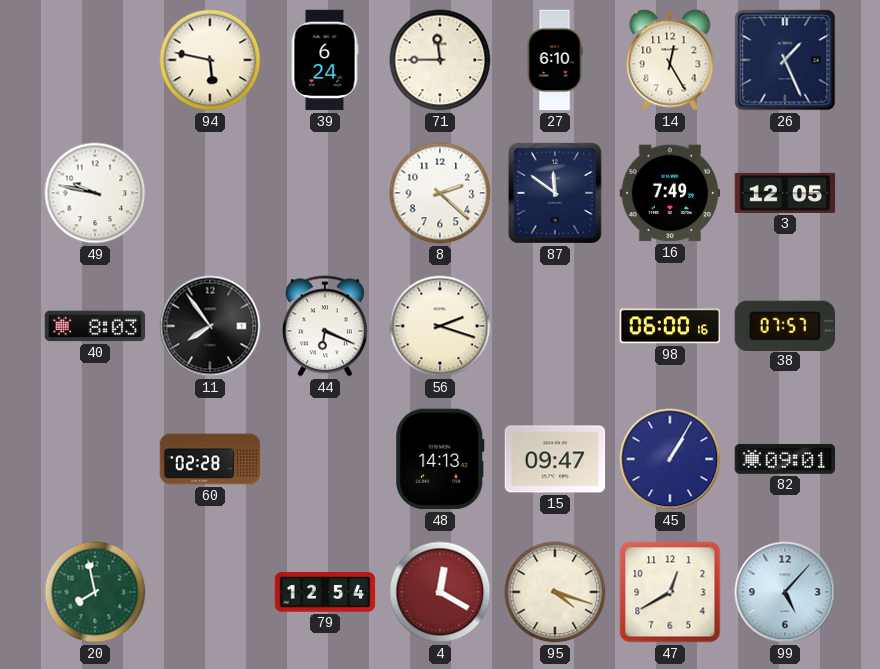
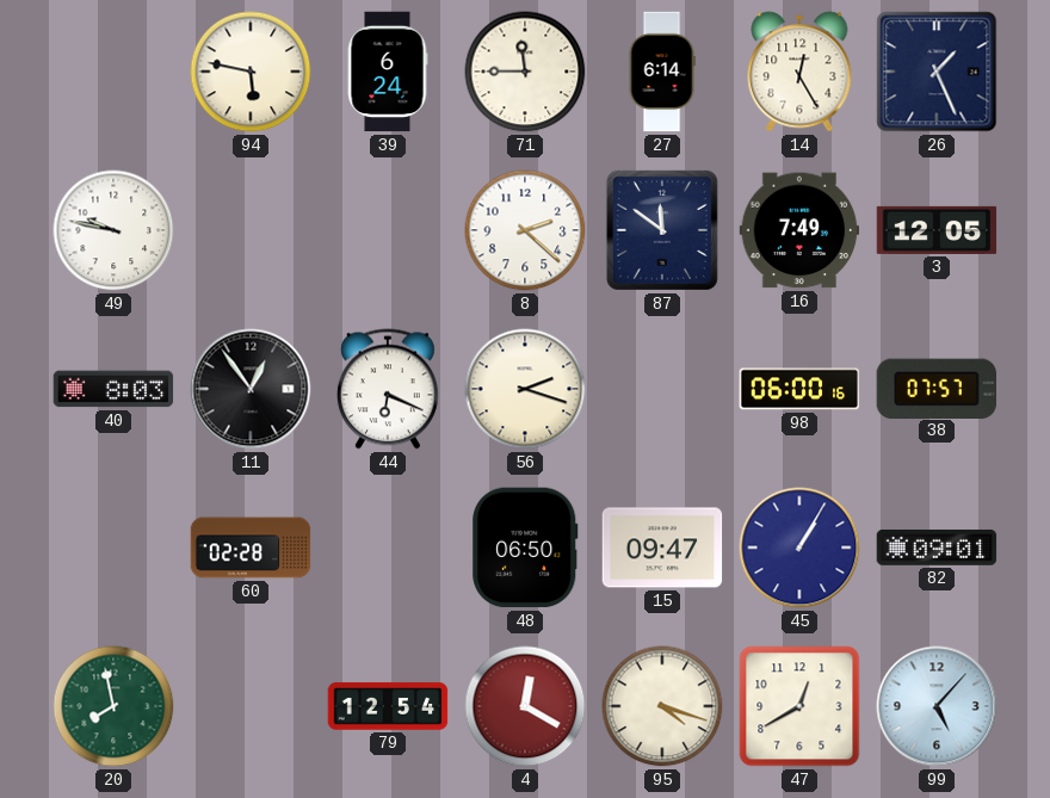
27: 6:10 -> 6:14 (662, 72)
11: 7:54 -> 12:54 (251, 389)
48: 14:13 -> 06:50 (525, 548)
